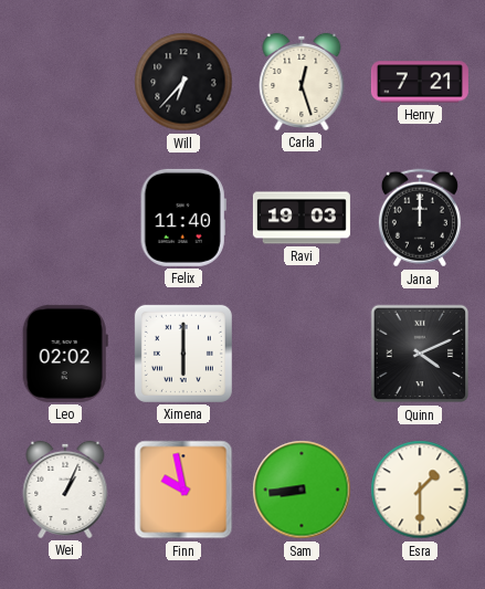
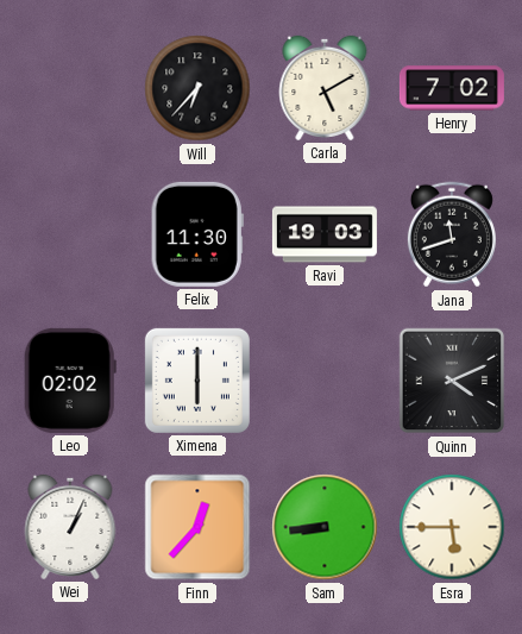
Carla: 12:27 -> 5:10 (325, 88)
Henry: 7:21 -> 7:02 (452, 88)
Felix: 11:40 -> 11:30 (197, 234)
Jana: 12:00 -> 11:42 (452, 234)
Finn: 9:58 -> 12:37 (197, 527)
Esra: 1:30 -> 5:45 (452, 527)
